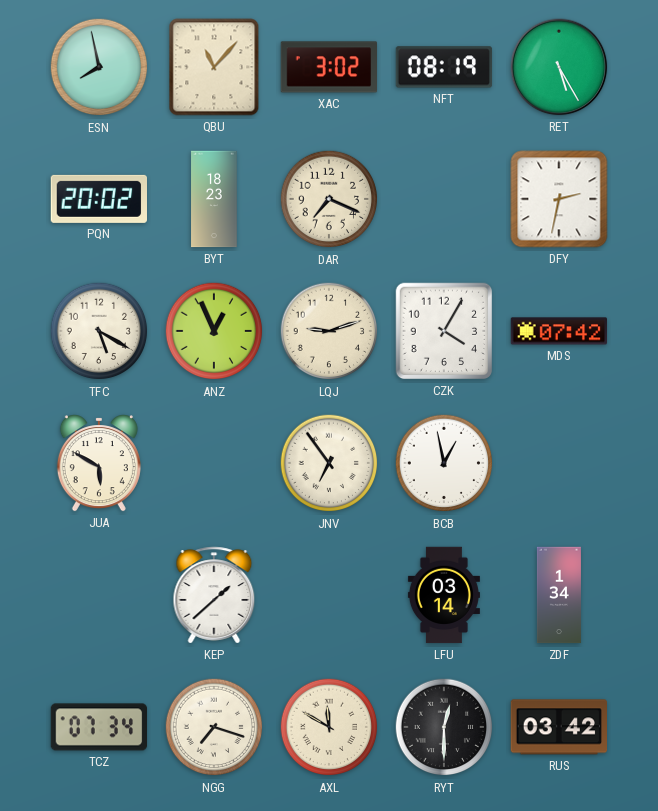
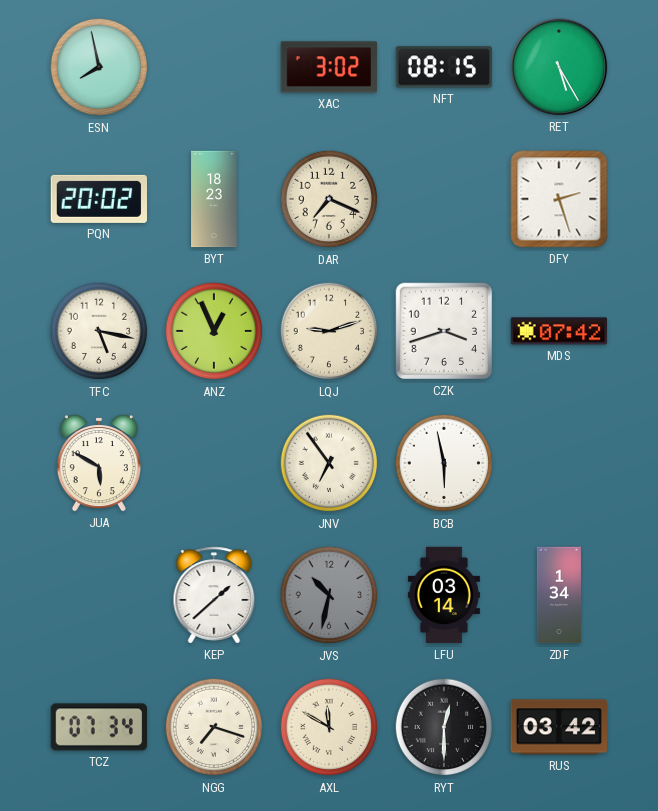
QBU: 11:07 -> none (214, 67)
NFT: 08:19 -> 08:15 (444, 67)
DFY: 2:32 -> 2:27 (559, 199)
TFC: 5:20 -> 5:17 (99, 331)
CZK: 4:05 -> 3:42 (444, 331)
BCB: 12:58 -> 5:58 (444, 463)
JVS: none -> 10:32 (329, 595)
